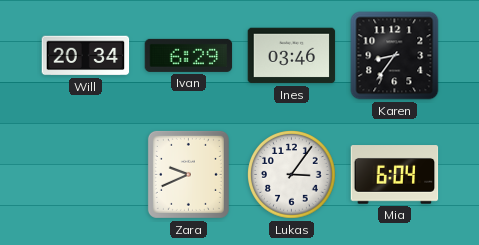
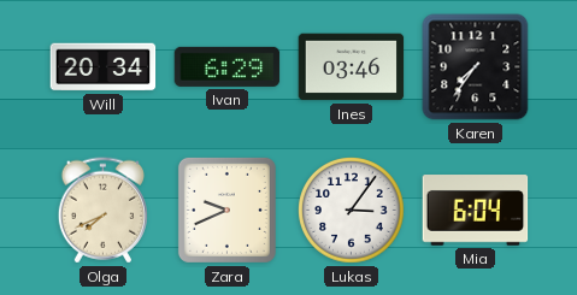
Karen: 8:36 -> 7:36 (476, 67)
Olga: none -> 7:41 (102, 211)
